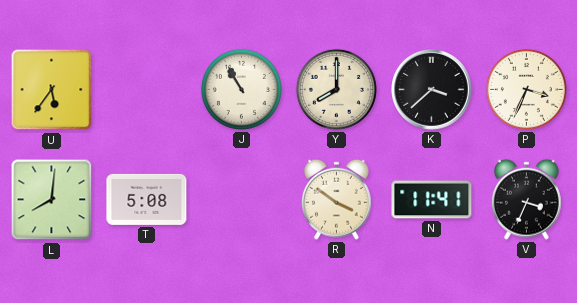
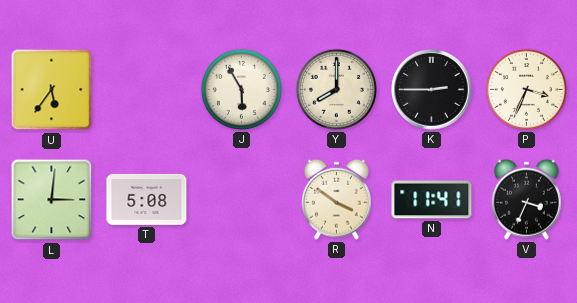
J: 10:55 -> 5:55 (241, 89)
K: 3:38 -> 2:45 (432, 90)
L: 8:01 -> 3:01 (52, 200)
